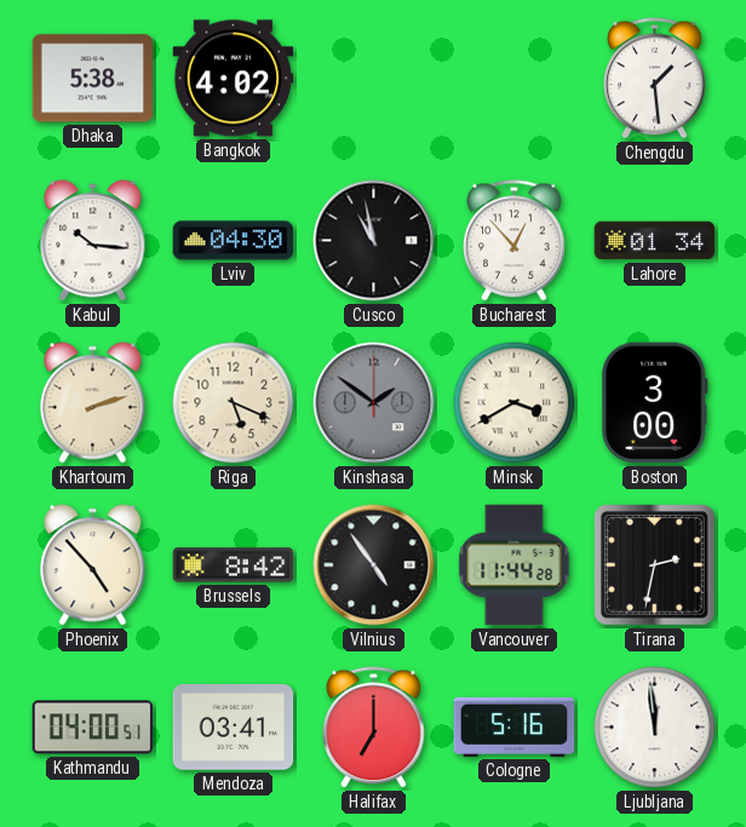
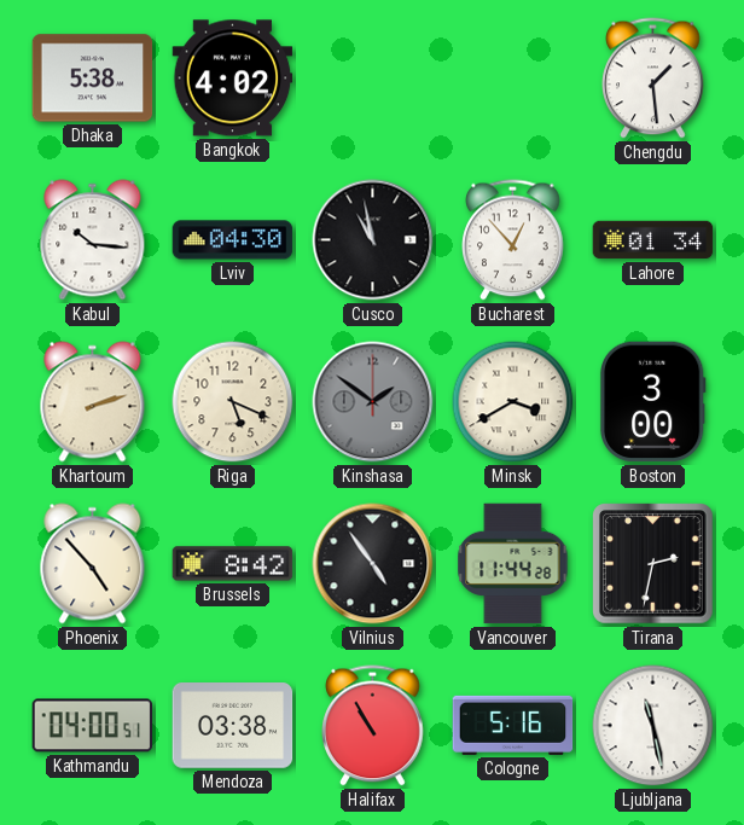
Mendoza: 03:41 -> 03:38 (233, 726)
Halifax: 7:00 -> 10:55 (373, 726)
Ljubljana: 11:59 -> 11:28 (653, 726)
